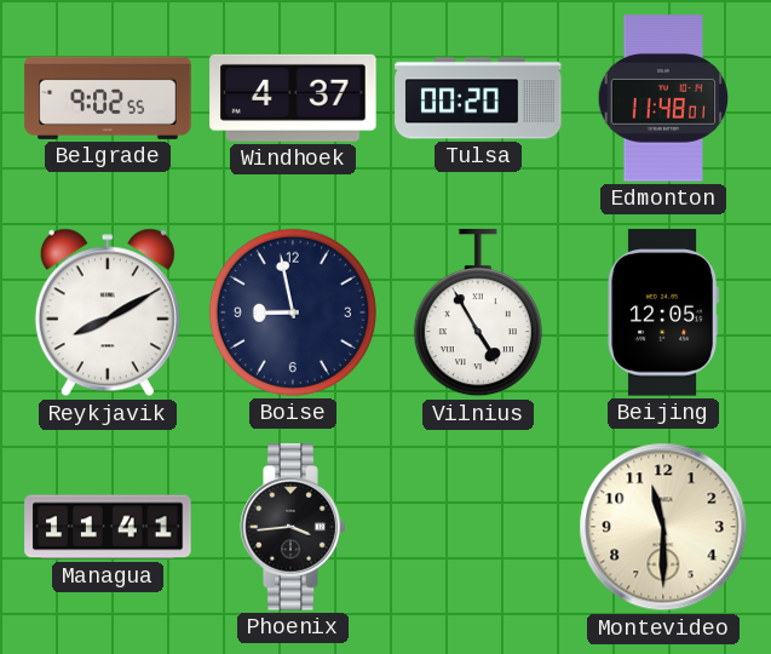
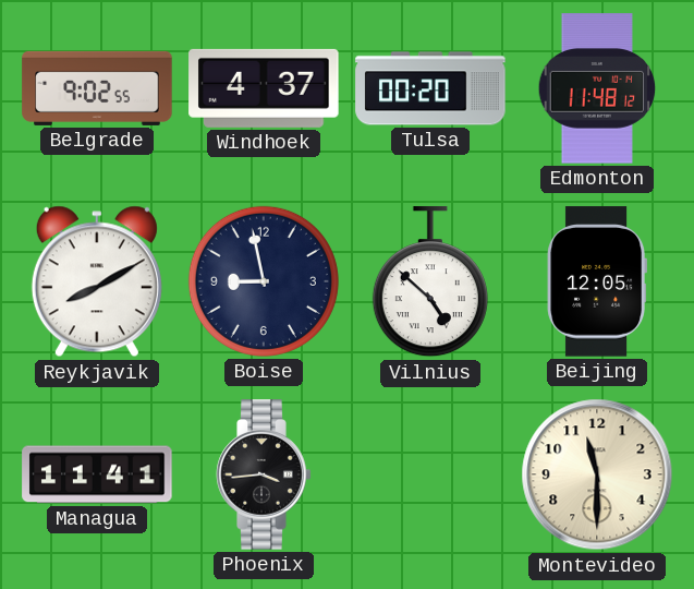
Edmonton: 11:48:01 -> 11:48:12 (597, 88)
Vilnius: 4:55 -> 4:52 (430, 283)
